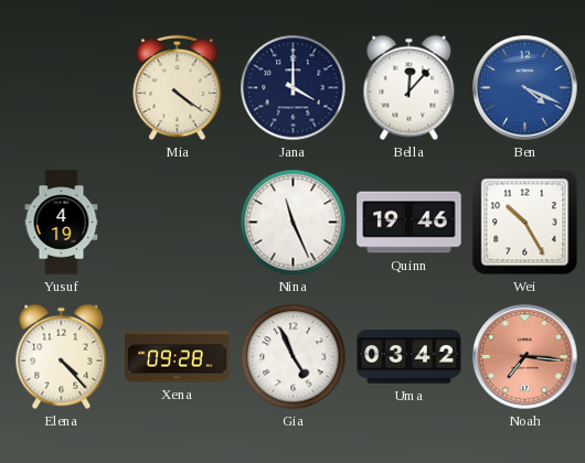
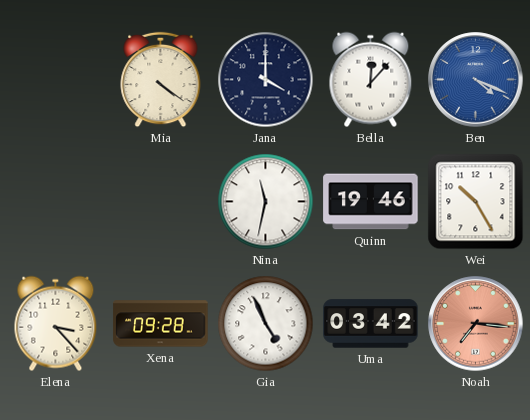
Yusuf: 4:19 -> none (62, 223)
Nina: 11:26 -> 11:32 (266, 202)
Elena: 4:23 -> 3:23 (56, 324)
